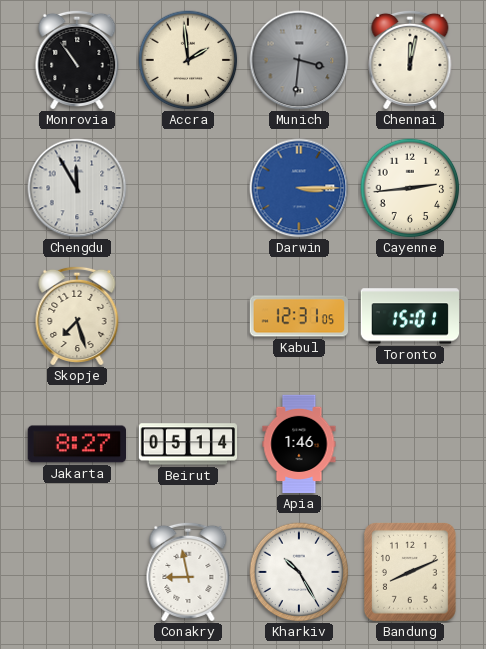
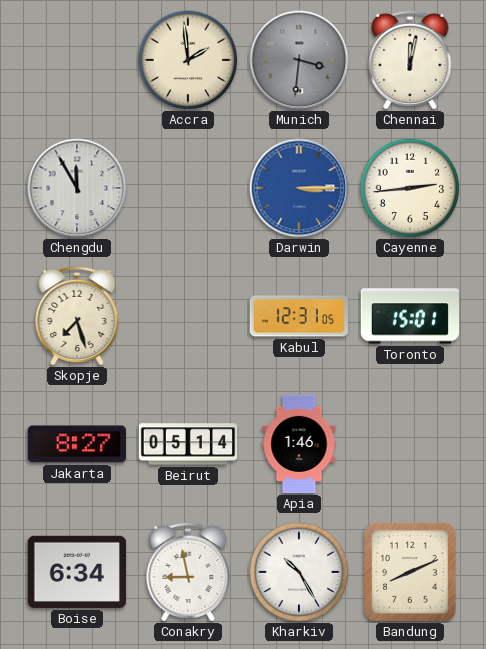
Monrovia: 10:54 -> none (77, 60)
Boise: none -> 6:34 (76, 572)
